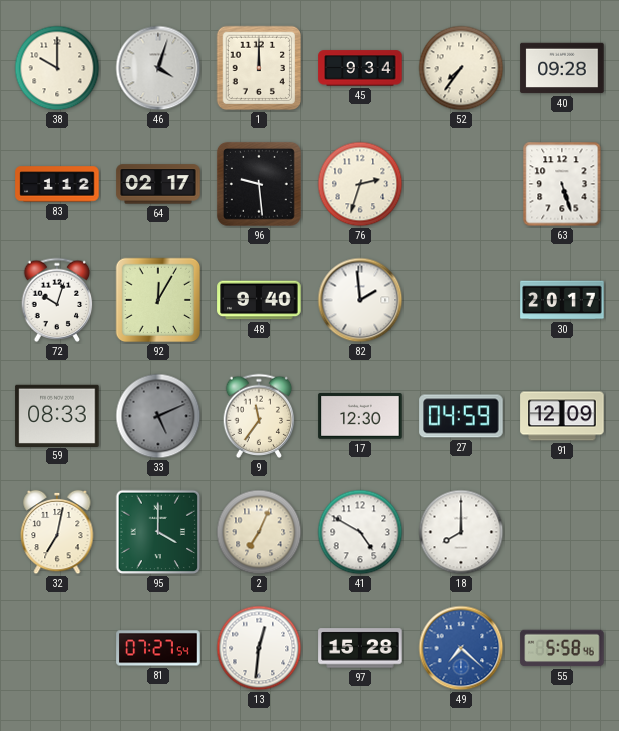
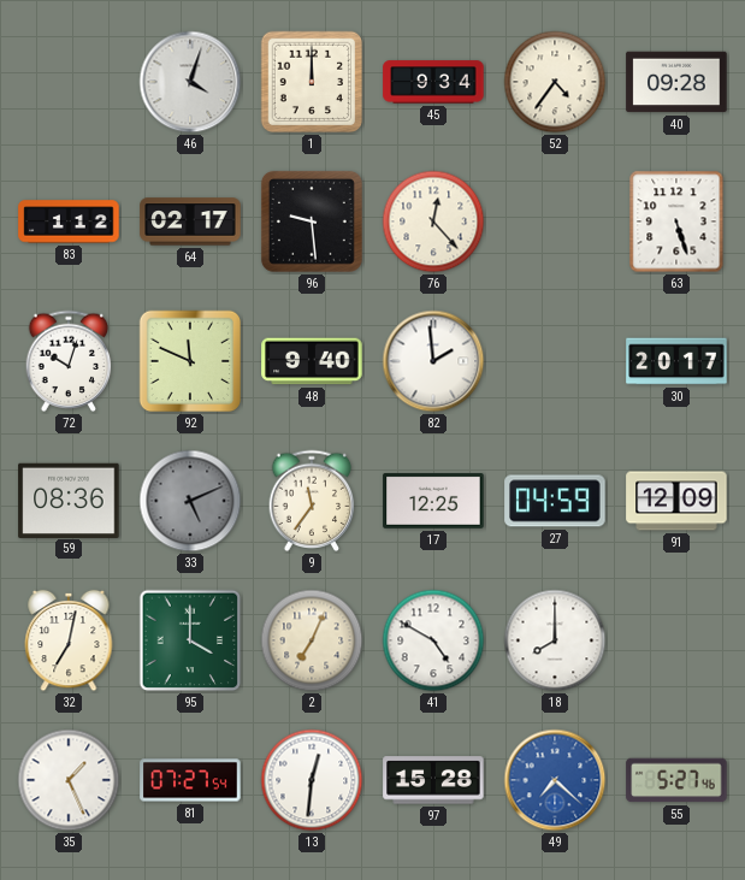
38: 10:00 -> none (57, 68)
52: 7:36 -> 4:36 (555, 82)
76: 2:33 -> 12:23 (433, 222)
92: 12:05 -> 11:49 (190, 361)
59: 08:33 -> 08:36 (69, 500)
17: 12:30 -> 12:25 (433, 502)
35: none -> 1:26 (69, 780)
55: 5:58 -> 5:27 (676, 780)
